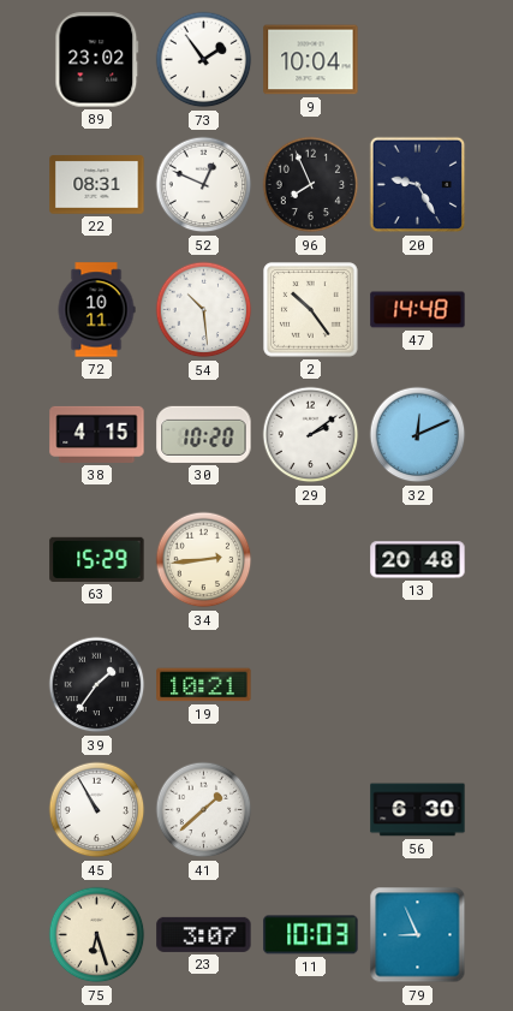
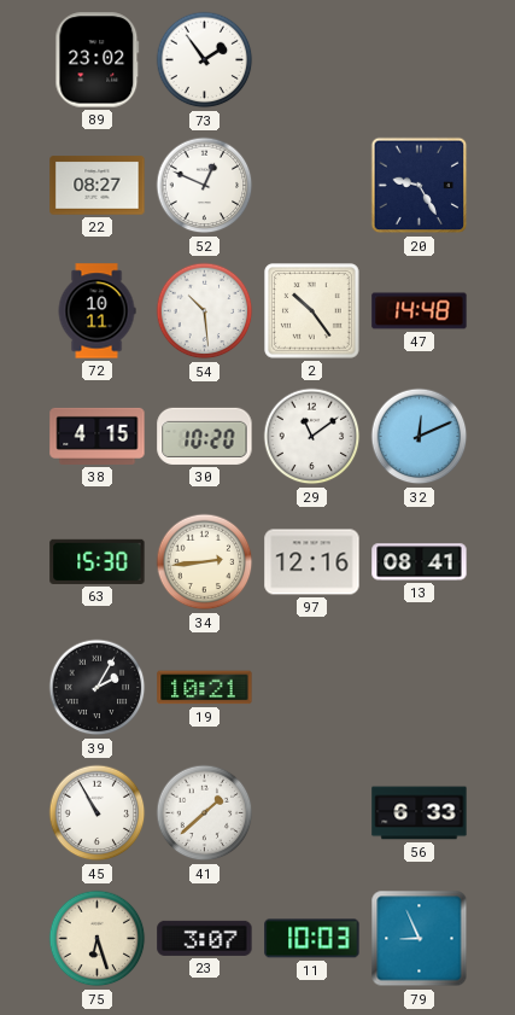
9: 10:04 -> none (311, 60)
22: 08:31 -> 08:27 (98, 186)
96: 7:56 -> none (311, 185)
29: 2:09 -> 11:09 (312, 437)
63: 15:29 -> 15:30 (98, 561)
97: none -> 12:16 (312, 562)
13: 20:48 -> 08:41 (420, 562)
39: 1:36 -> 2:05 (98, 688)
56: 6:30 -> 6:33 (420, 813)
